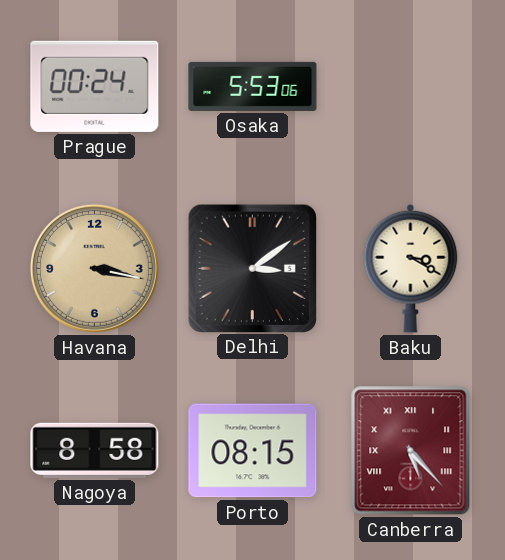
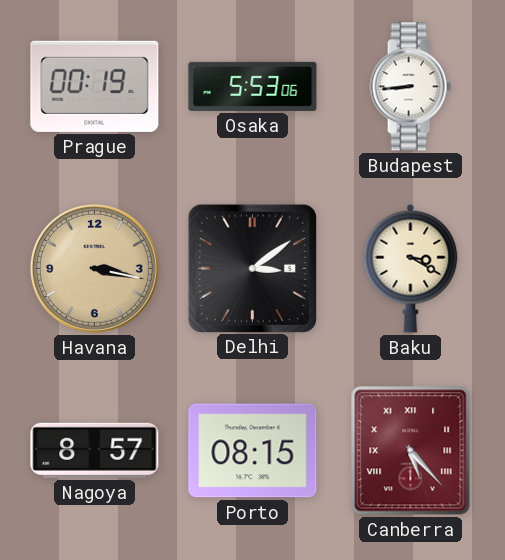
Prague: 00:24 -> 00:19 (95, 86)
Budapest: none -> 8:44 (410, 87)
Nagoya: 8:58 -> 8:57 (95, 450)
